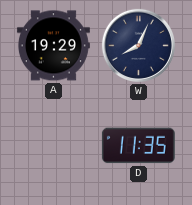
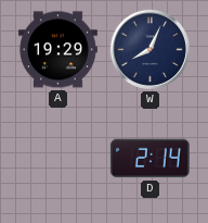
D: 11:35 -> 2:14 (149, 159)
